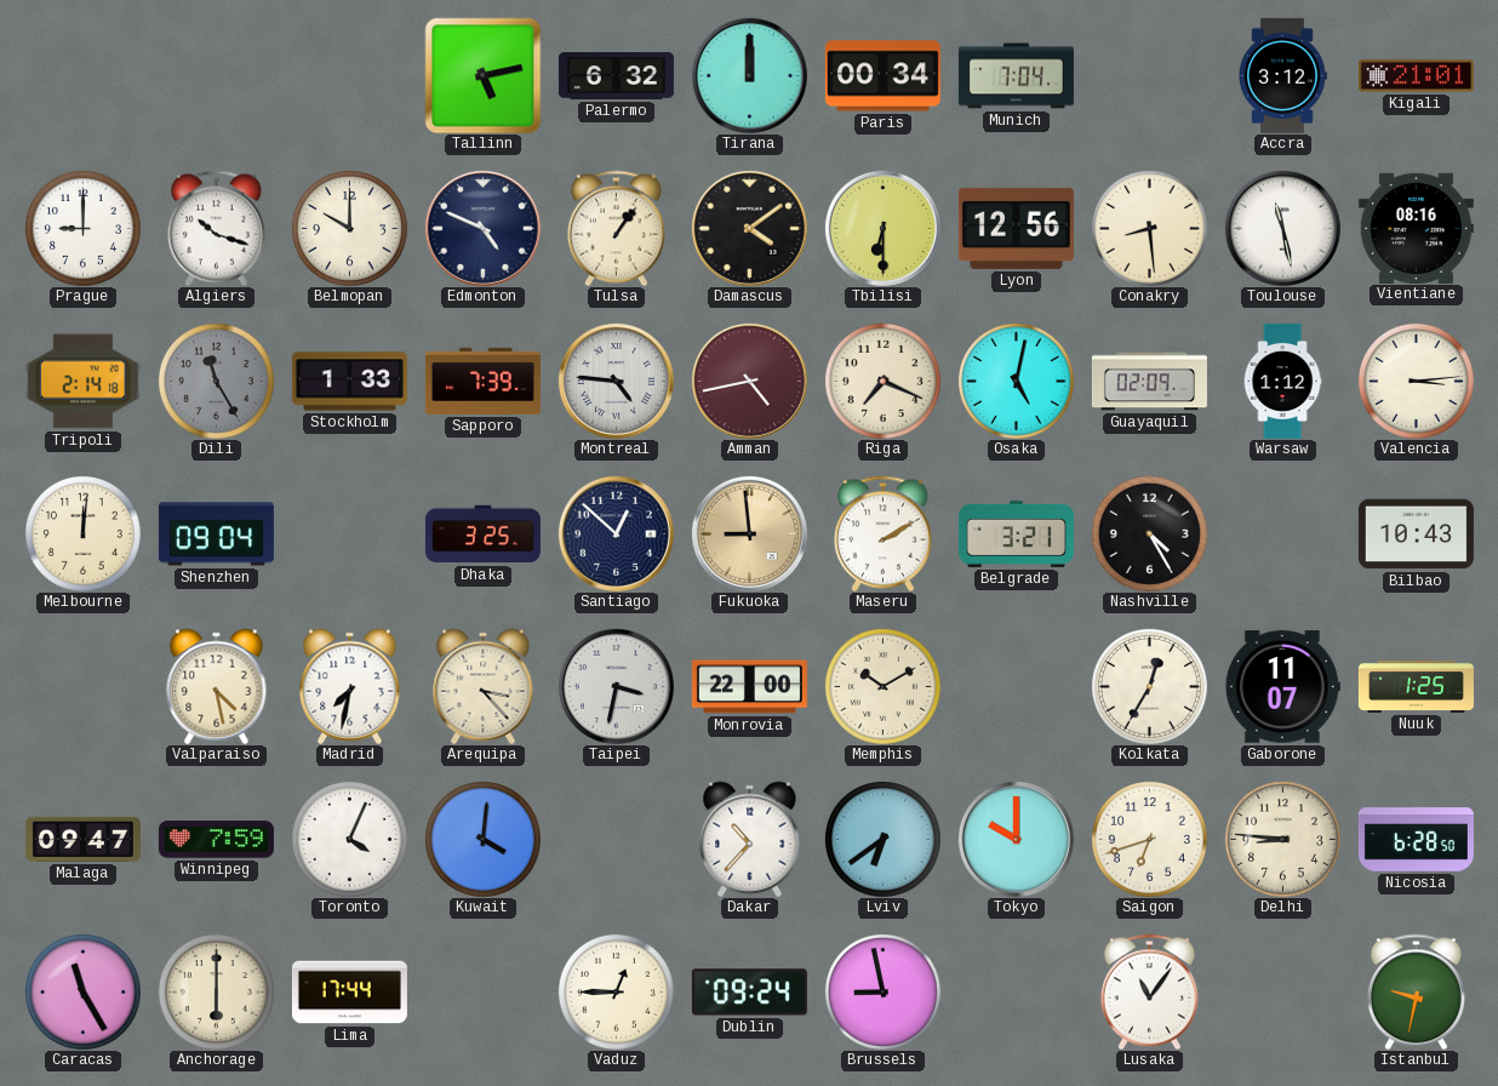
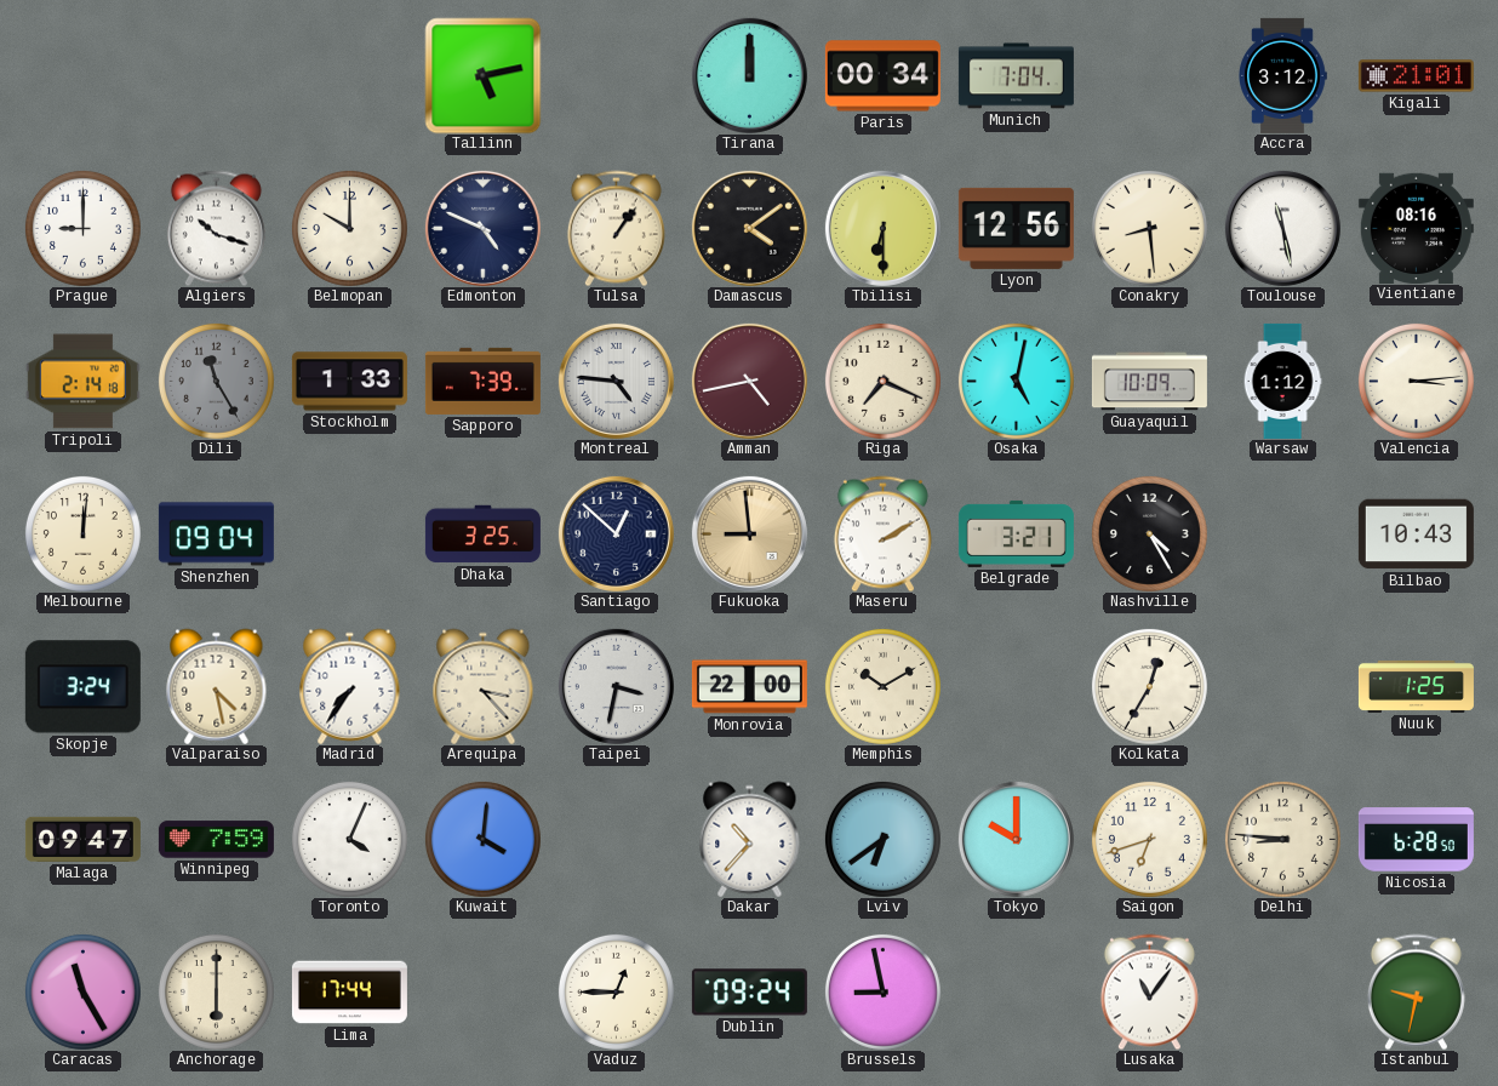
Palermo: 6:32 -> none (616, 76)
Guayaquil: 02:09 -> 10:09 (1149, 382)
Skopje: none -> 3:24 (82, 687)
Madrid: 7:32 -> 7:36 (350, 686)
Gaborone: 11:07 -> none (1282, 687)
